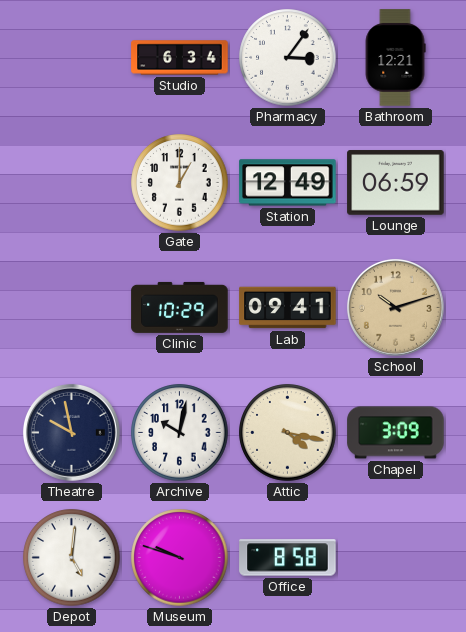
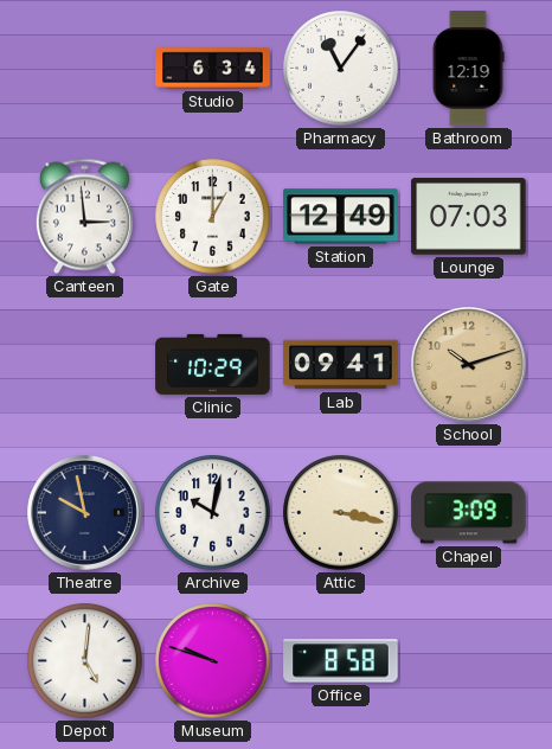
Pharmacy: 3:06 -> 11:06 (341, 69)
Bathroom: 12:21 -> 12:19 (468, 69)
Canteen: none -> 2:59 (84, 217)
Lounge: 06:59 -> 07:03 (469, 217)
Attic: 4:17 -> 3:17 (341, 513)
